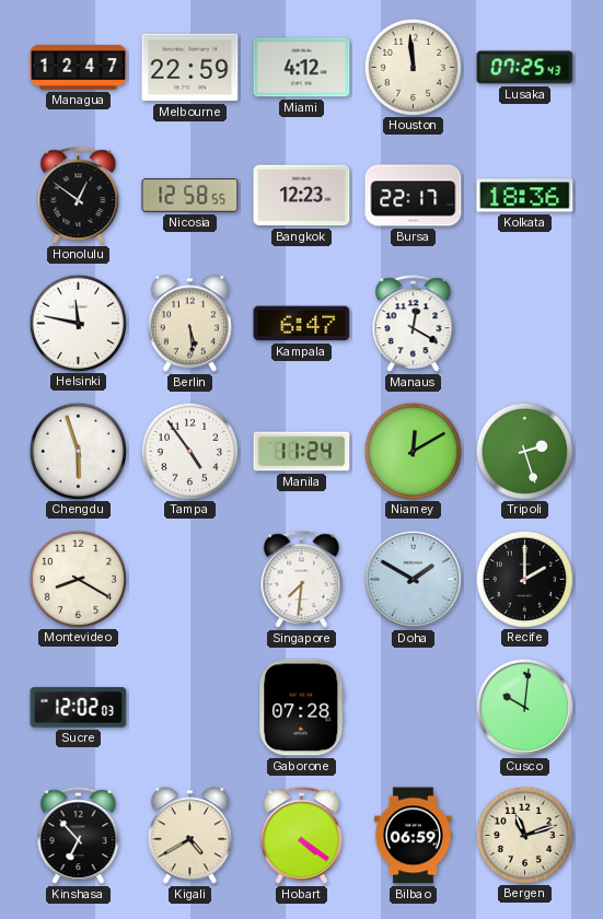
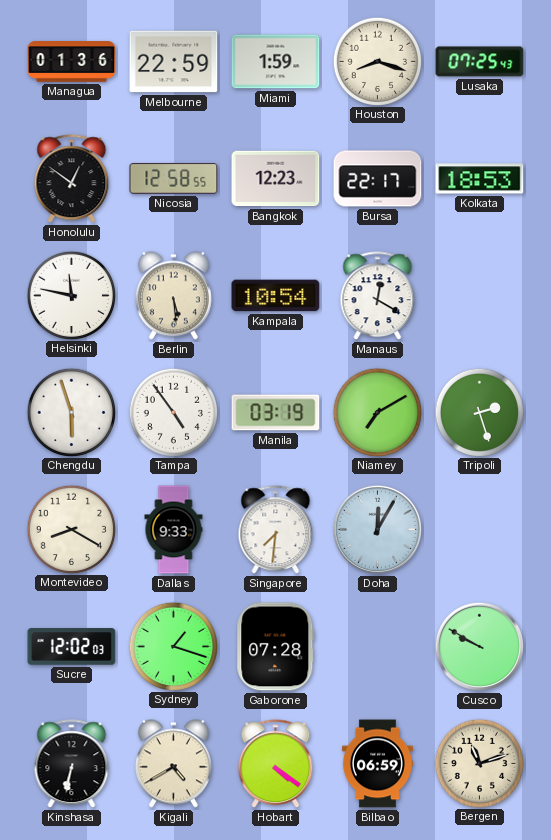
Managua: 12:47 -> 01:36 (72, 62)
Miami: 4:12 -> 1:59 (276, 62)
Houston: 11:59 -> 8:18 (377, 61)
Kolkata: 18:36 -> 18:53 (480, 179)
Kampala: 6:47 -> 10:54 (276, 296)
Manila: 11:24 -> 03:19 (276, 413)
Niamey: 12:10 -> 7:10 (377, 412)
Dallas: none -> 9:33 (174, 530)
Doha: 1:50 -> 12:05 (377, 529)
Recife: 2:00 -> none (524, 579)
Sydney: none -> 1:18 (173, 646)
Cusco: 10:01 -> 9:50 (479, 646)
Kinshasa: 6:53 -> 6:32 (72, 764)
